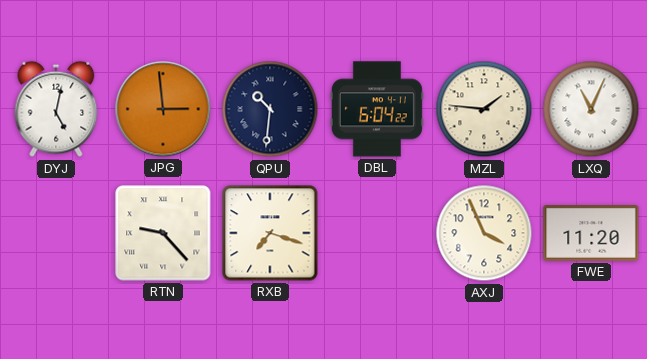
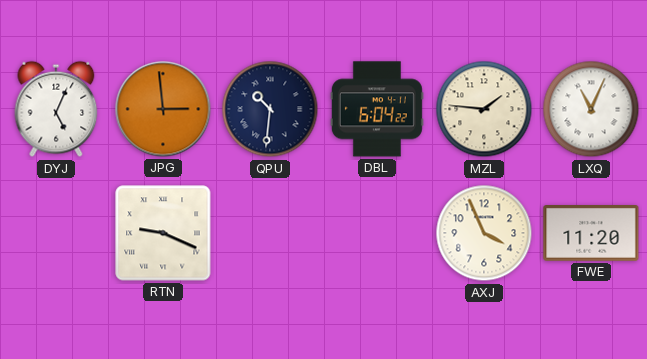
DYJ: 5:02 -> 5:04 (56, 109)
RTN: 9:23 -> 9:19 (163, 233)
RXB: 7:18 -> none (270, 233)
